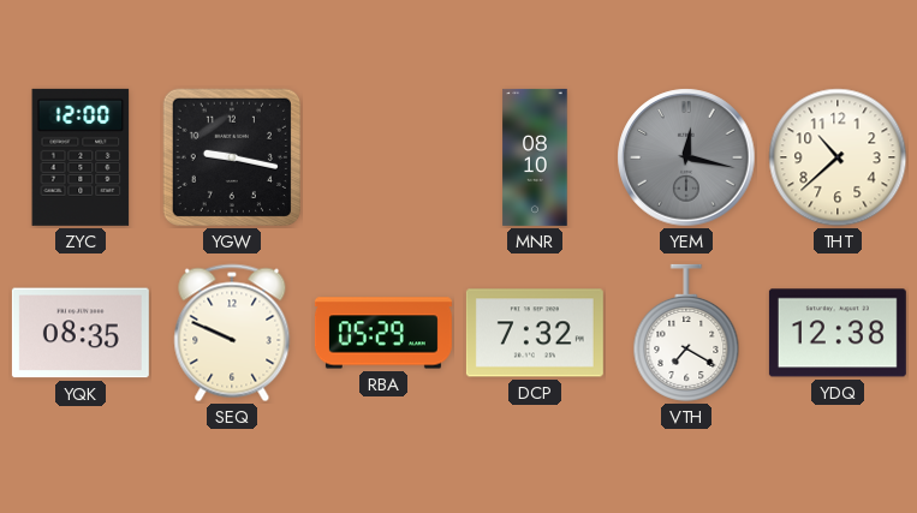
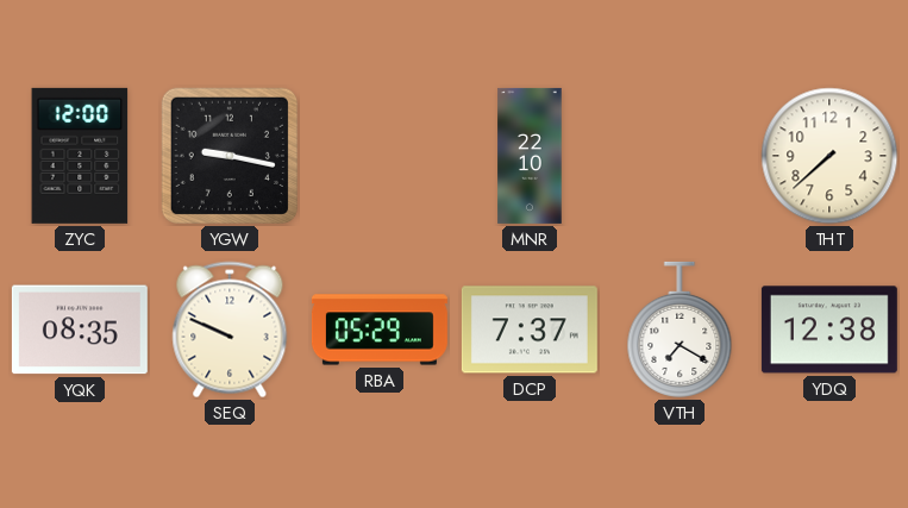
MNR: 08:10 -> 22:10 (530, 156)
YEM: 12:17 -> none (686, 157)
THT: 10:38 -> 7:38 (829, 156)
DCP: 7:32 -> 7:37 (530, 330)
